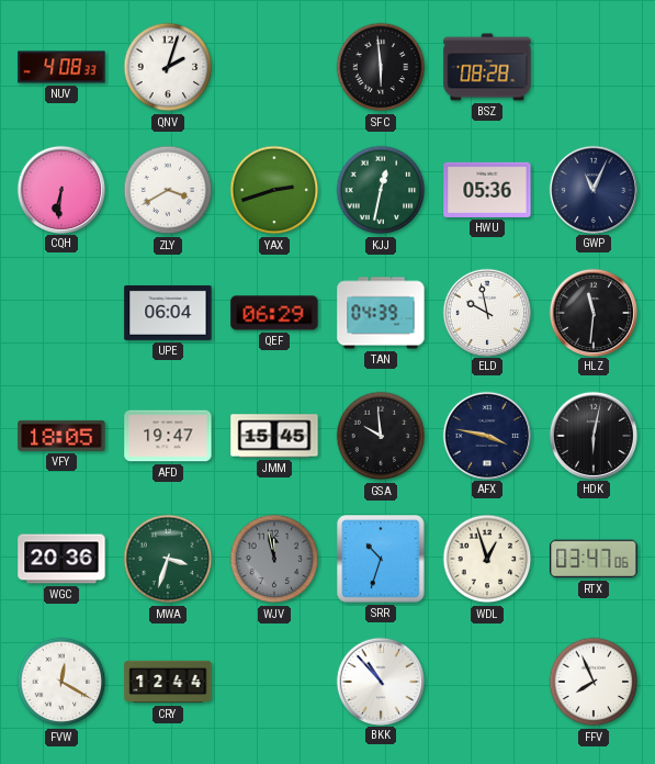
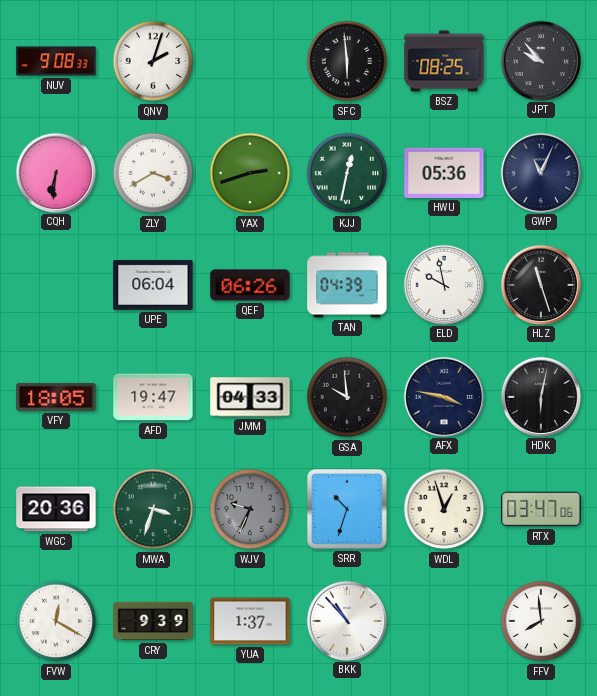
NUV: 4:08 -> 9:08 (56, 61)
BSZ: 08:28 -> 08:25 (444, 61)
JPT: none -> 9:53 (540, 60)
QEF: 06:29 -> 06:26 (250, 285)
HLZ: 11:31 -> 11:27 (540, 284)
JMM: 15:45 -> 04:33 (250, 397)
WJV: 11:58 -> 9:34 (250, 509)
CRY: 12:44 -> 9:39 (153, 621)
YUA: none -> 1:37 (250, 621)
FFV: 7:56 -> 7:59 (541, 621)
